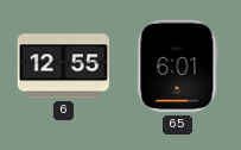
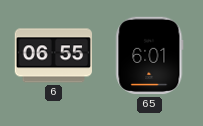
6: 12:55 -> 06:55 (54, 56)
